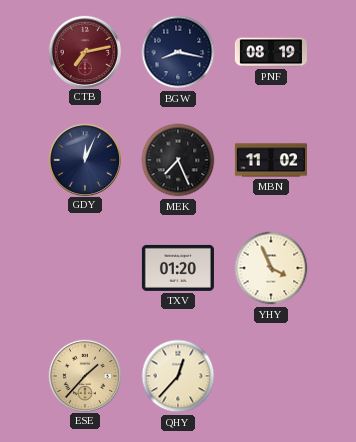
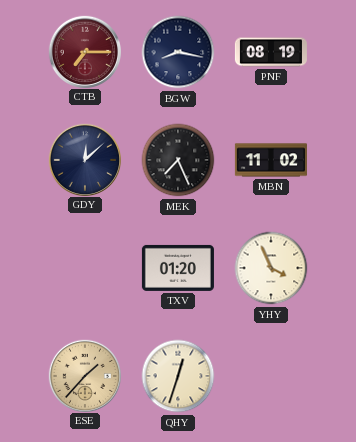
CTB: 7:13 -> 7:15 (84, 51)
GDY: 12:04 -> 12:08 (84, 159)
QHY: 12:37 -> 12:33 (178, 376)
